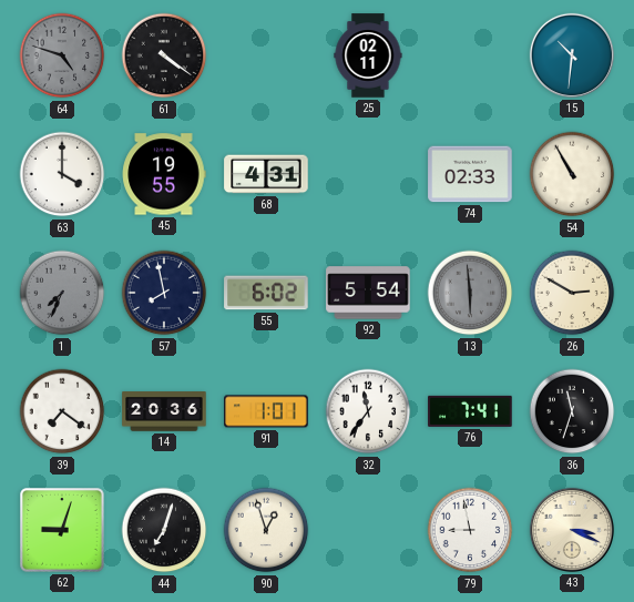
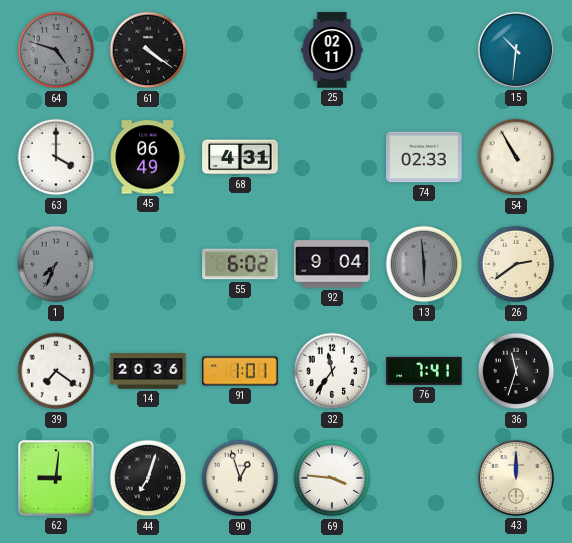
45: 19:55 -> 06:49 (148, 157)
57: 7:58 -> none (164, 293)
92: 5:54 -> 9:04 (332, 264)
26: 2:50 -> 2:39 (516, 264)
62: 9:03 -> 9:01 (56, 478)
69: none -> 3:46 (332, 478)
79: 8:58 -> none (470, 530)
43: 3:19 -> 12:00 (516, 478)
